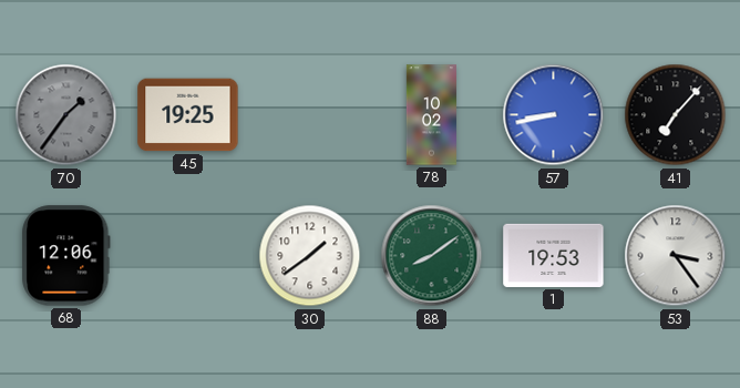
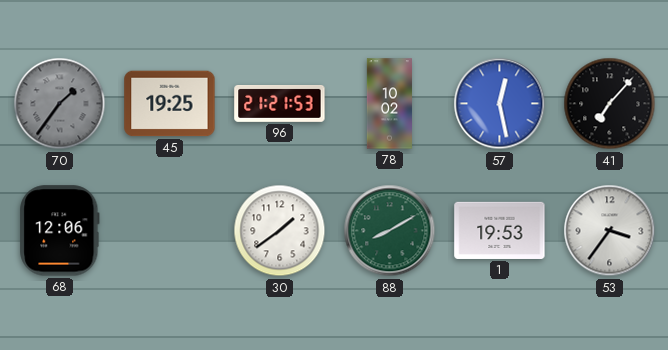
96: none -> 21:21 (280, 104)
57: 8:43 -> 12:28 (500, 104)
88: 8:09 -> 8:10 (390, 231)
53: 3:24 -> 3:36 (610, 231)
